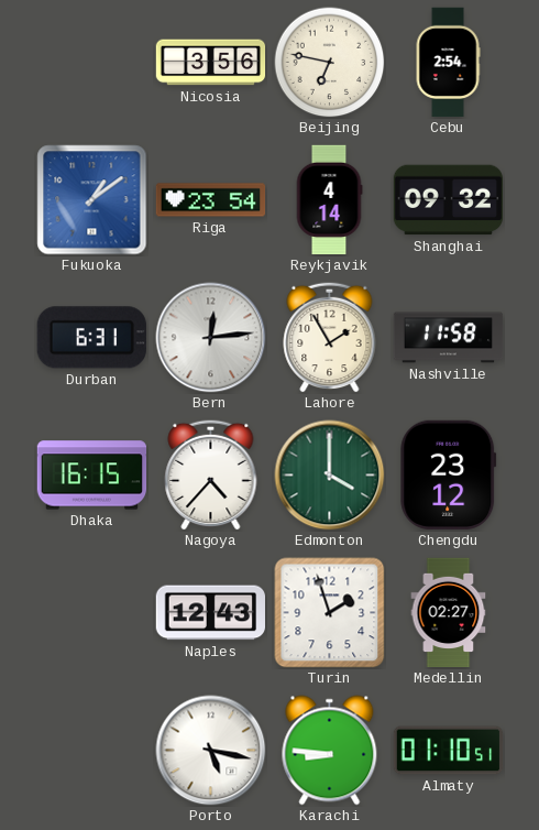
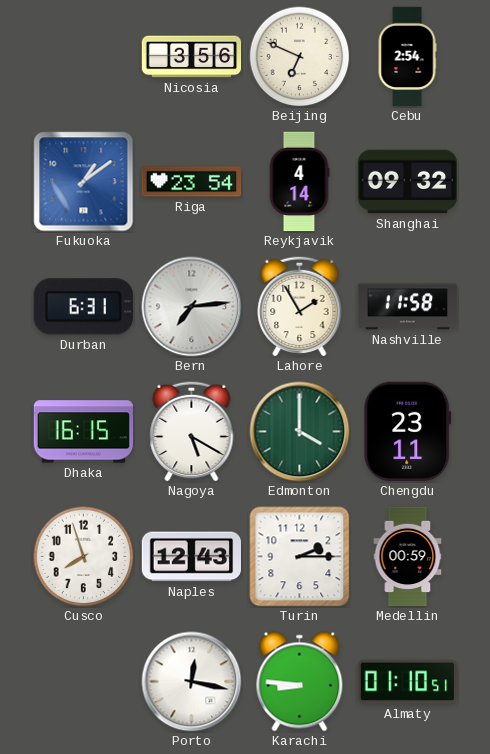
Beijing: 6:47 -> 6:49 (300, 57)
Bern: 12:14 -> 7:14 (192, 307)
Nagoya: 4:37 -> 5:20 (192, 431)
Chengdu: 23:12 -> 23:11 (408, 431)
Cusco: none -> 7:57 (84, 557)
Turin: 1:57 -> 2:15 (300, 557)
Medellin: 02:27 -> 00:59 (408, 557)
Porto: 5:17 -> 12:17 (192, 682)
